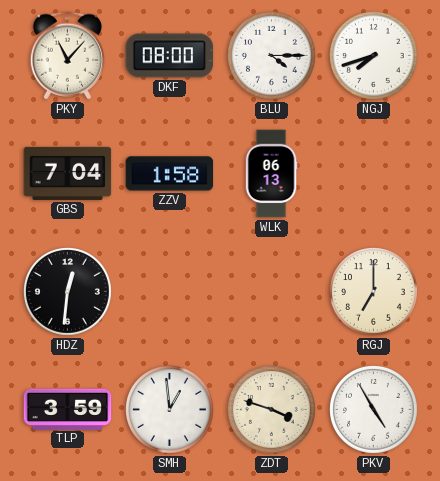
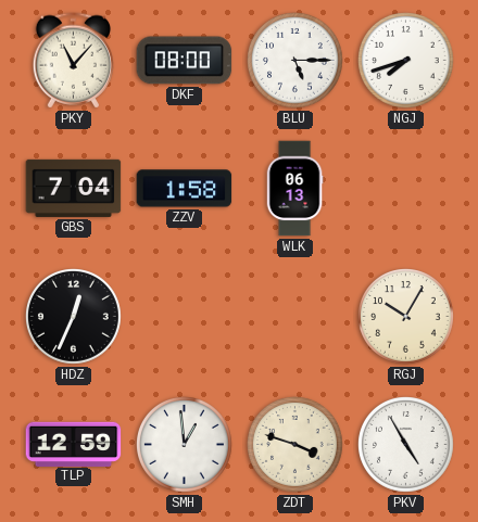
BLU: 4:15 -> 5:15 (295, 61)
HDZ: 12:31 -> 12:34 (74, 317)
RGJ: 7:00 -> 10:05 (406, 317)
TLP: 3:59 -> 12:59 (74, 444)
